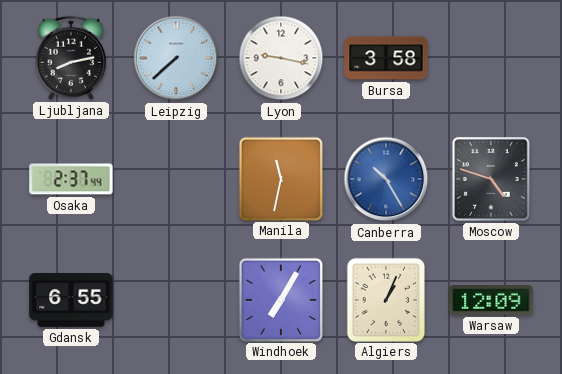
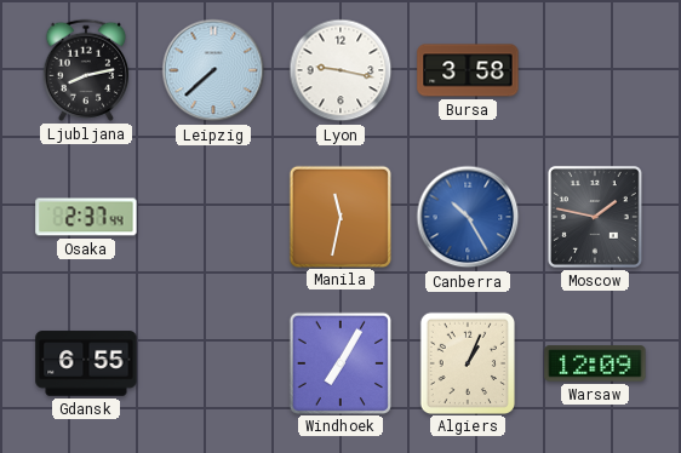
Moscow: 4:48 -> 1:47 (595, 217)
